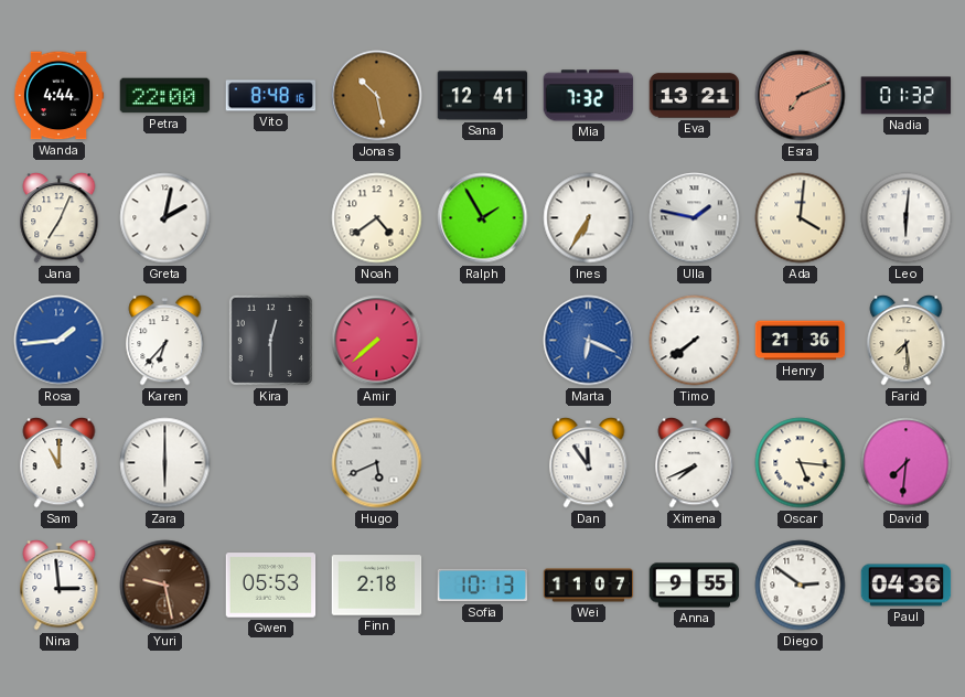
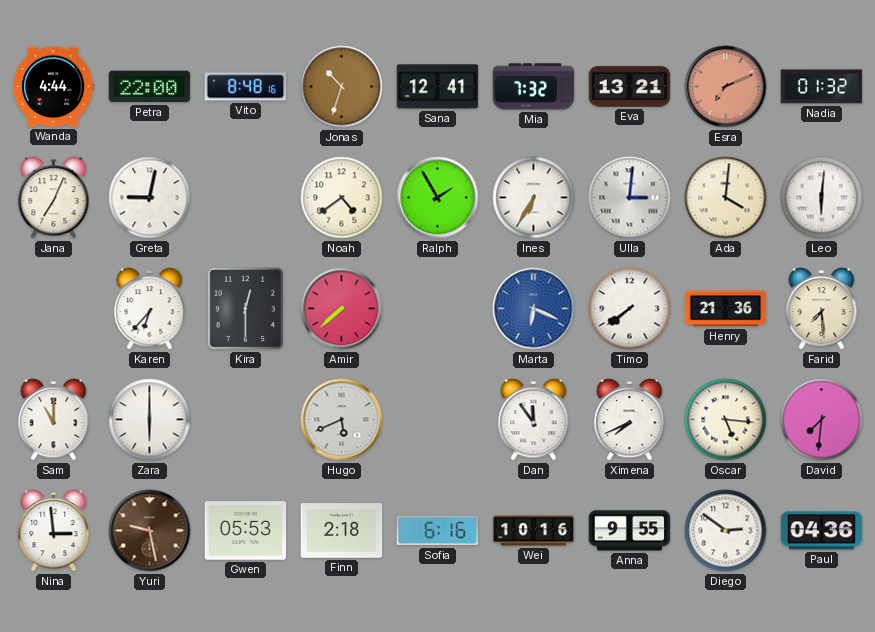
Jonas: 10:28 -> 10:33 (342, 87)
Greta: 2:02 -> 9:02 (150, 198)
Ulla: 1:47 -> 3:01 (630, 198)
Rosa: 1:44 -> none (60, 341)
Sofia: 10:13 -> 6:16 (438, 531)
Wei: 11:07 -> 10:16 (534, 531)
